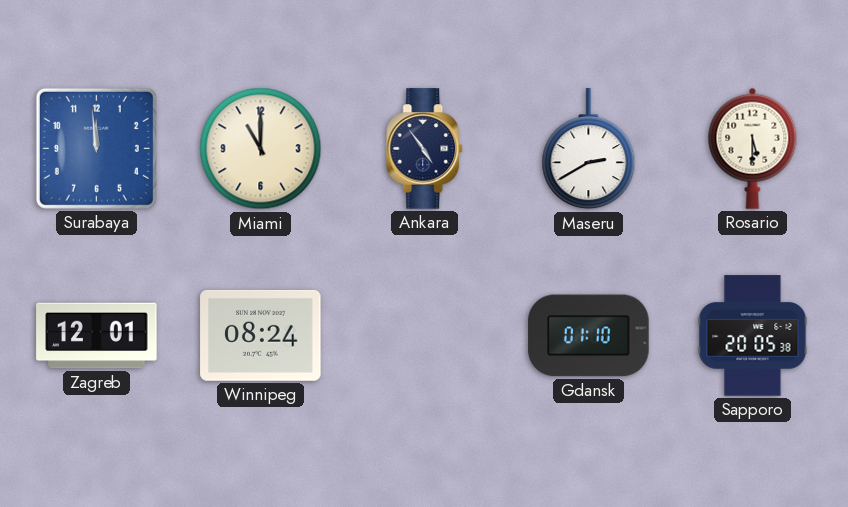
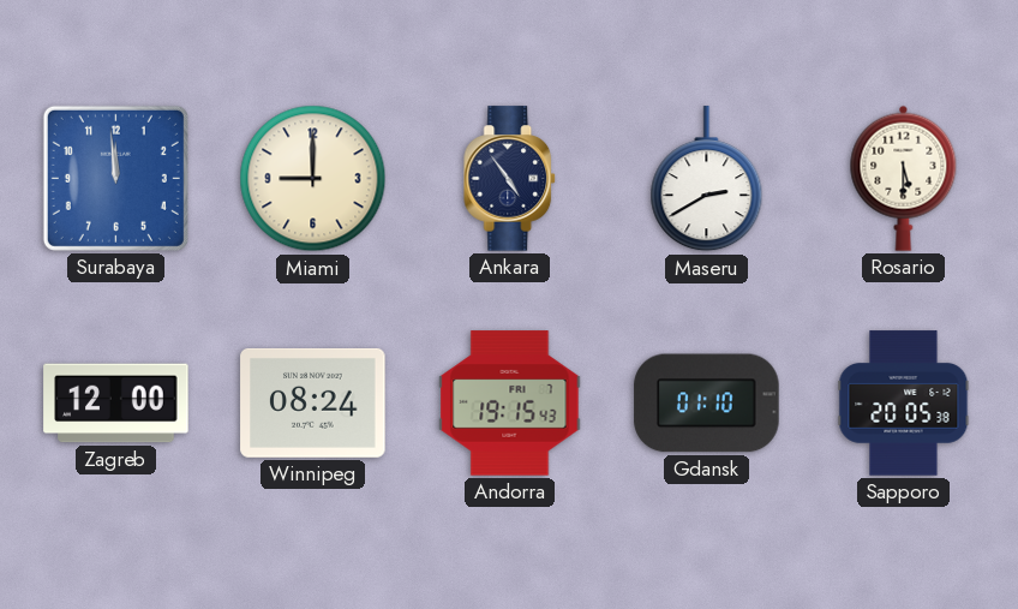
Miami: 11:00 -> 9:00 (313, 179)
Zagreb: 12:01 -> 12:00 (116, 404)
Andorra: none -> 19:15 (510, 404)
